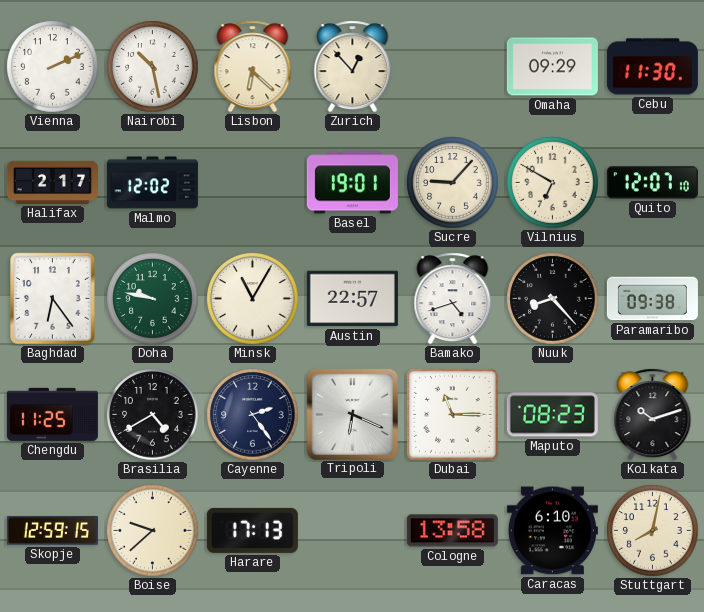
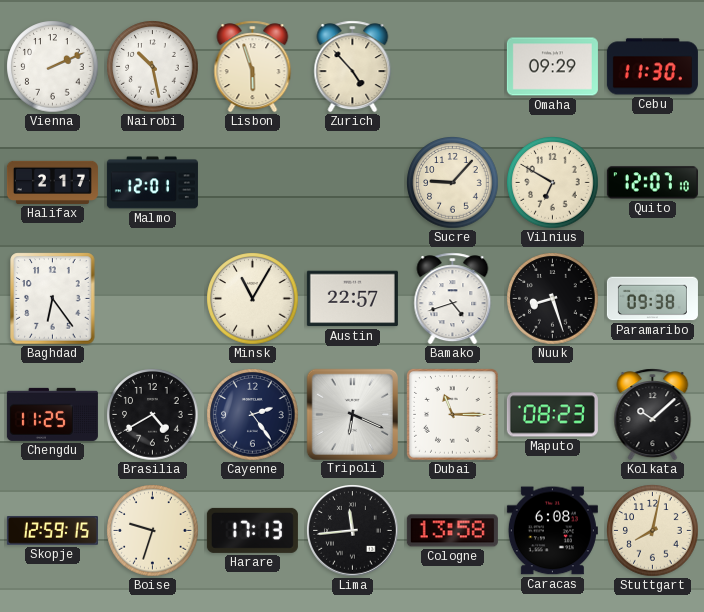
Lisbon: 6:22 -> 5:57 (253, 67)
Zurich: 12:53 -> 4:53 (353, 67)
Malmo: 12:02 -> 12:01 (152, 183)
Basel: 19:01 -> none (352, 183)
Doha: 9:47 -> none (153, 299)
Nuuk: 8:23 -> 8:27 (553, 299)
Kolkata: 10:12 -> 10:08 (653, 415)
Boise: 9:38 -> 9:33 (153, 531)
Lima: none -> 11:44 (353, 531)
Caracas: 6:10 -> 6:08 (552, 531)
